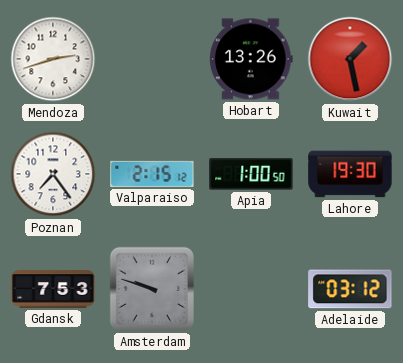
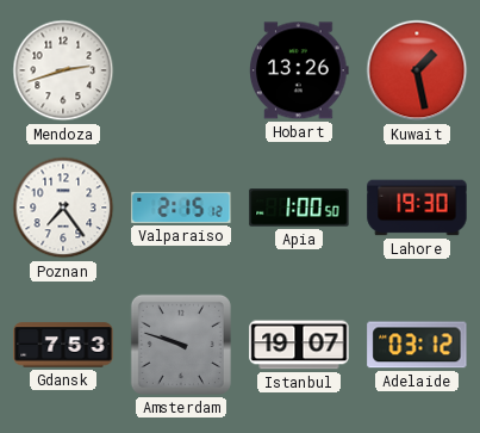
Istanbul: none -> 19:07 (299, 345)
